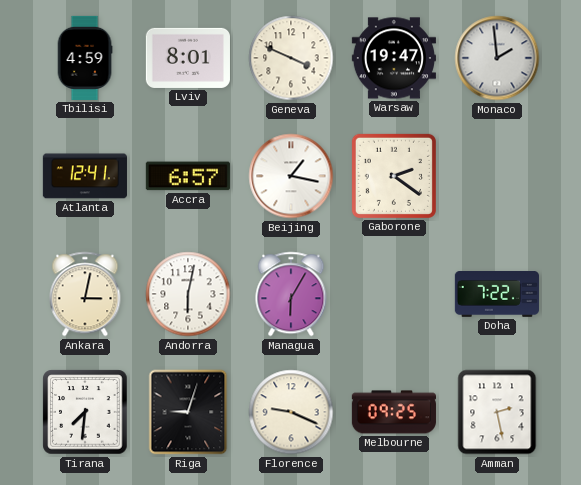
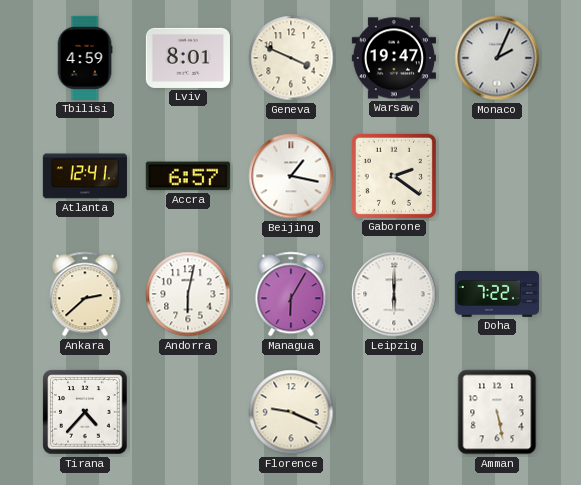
Monaco: 1:59 -> 2:04 (497, 58)
Ankara: 3:02 -> 2:38 (85, 294)
Leipzig: none -> 6:00 (394, 294)
Tirana: 7:31 -> 4:37 (85, 412)
Riga: 9:03 -> none (188, 412)
Melbourne: 09:25 -> none (394, 412)
Amman: 2:28 -> 5:28 (497, 412)
